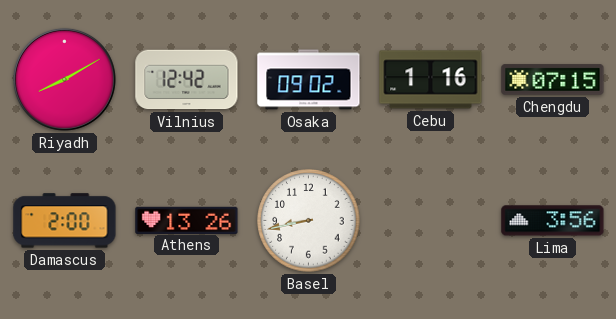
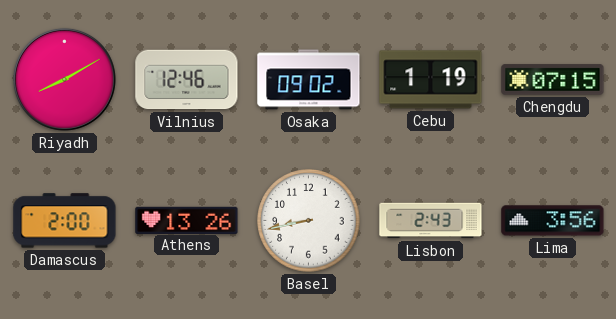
Vilnius: 12:42 -> 12:46 (187, 80)
Cebu: 1:16 -> 1:19 (431, 80)
Lisbon: none -> 2:43 (431, 221)
